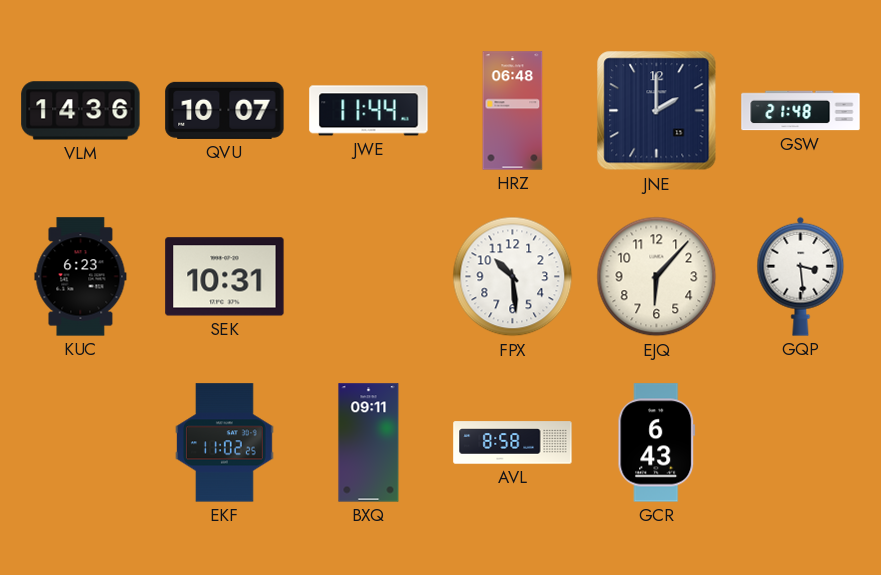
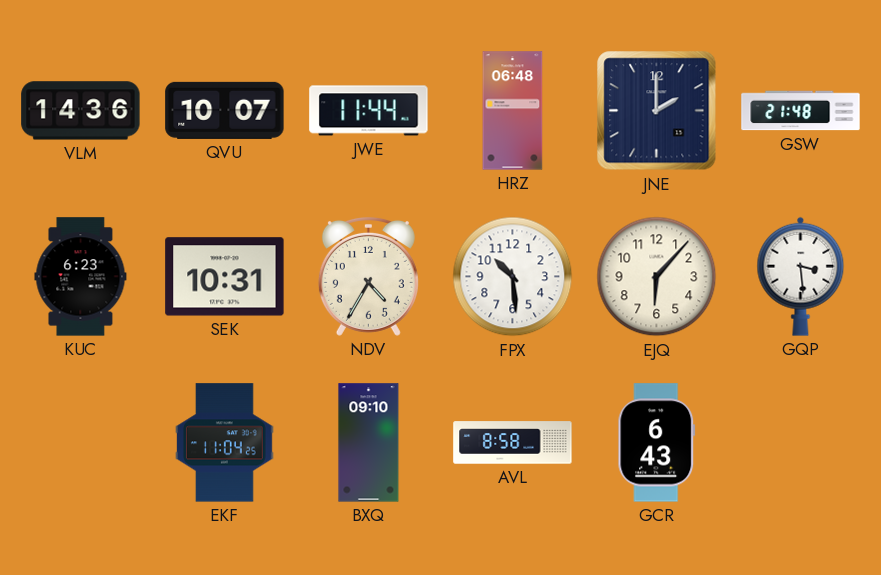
NDV: none -> 4:35 (368, 276)
EKF: 11:02 -> 11:04 (225, 443)
BXQ: 09:11 -> 09:10 (369, 443)
